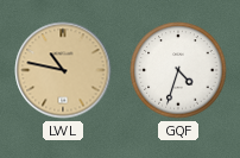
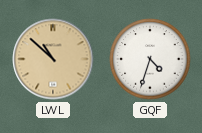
LWL: 10:47 -> 10:52 (53, 59)
